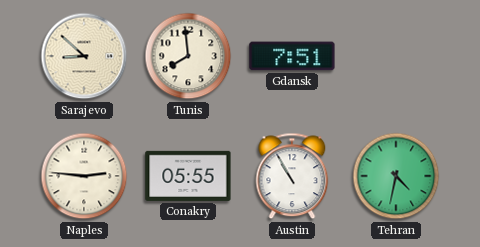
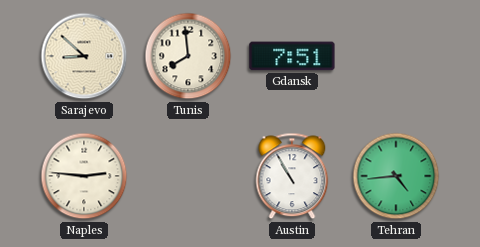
Conakry: 05:55 -> none (188, 176)
Tehran: 4:32 -> 4:44 (396, 176)
